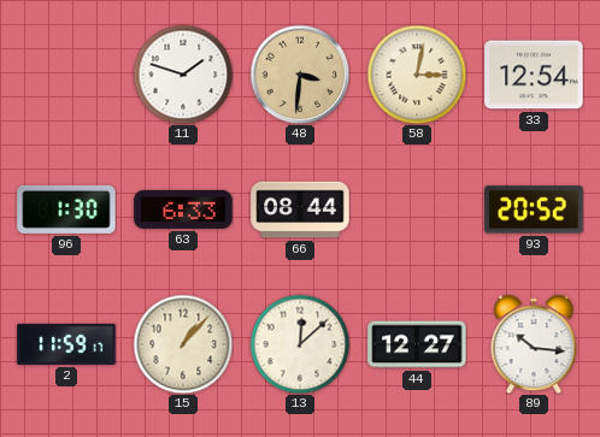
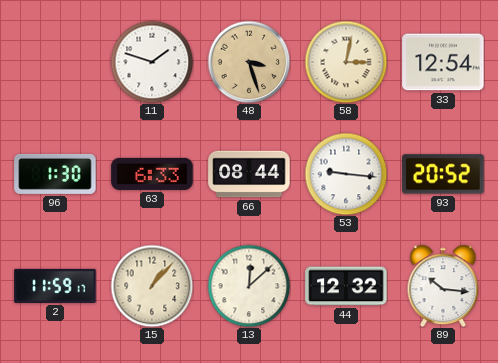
48: 3:31 -> 3:27 (249, 62)
53: none -> 9:16 (346, 174)
44: 12:27 -> 12:32 (346, 286)
